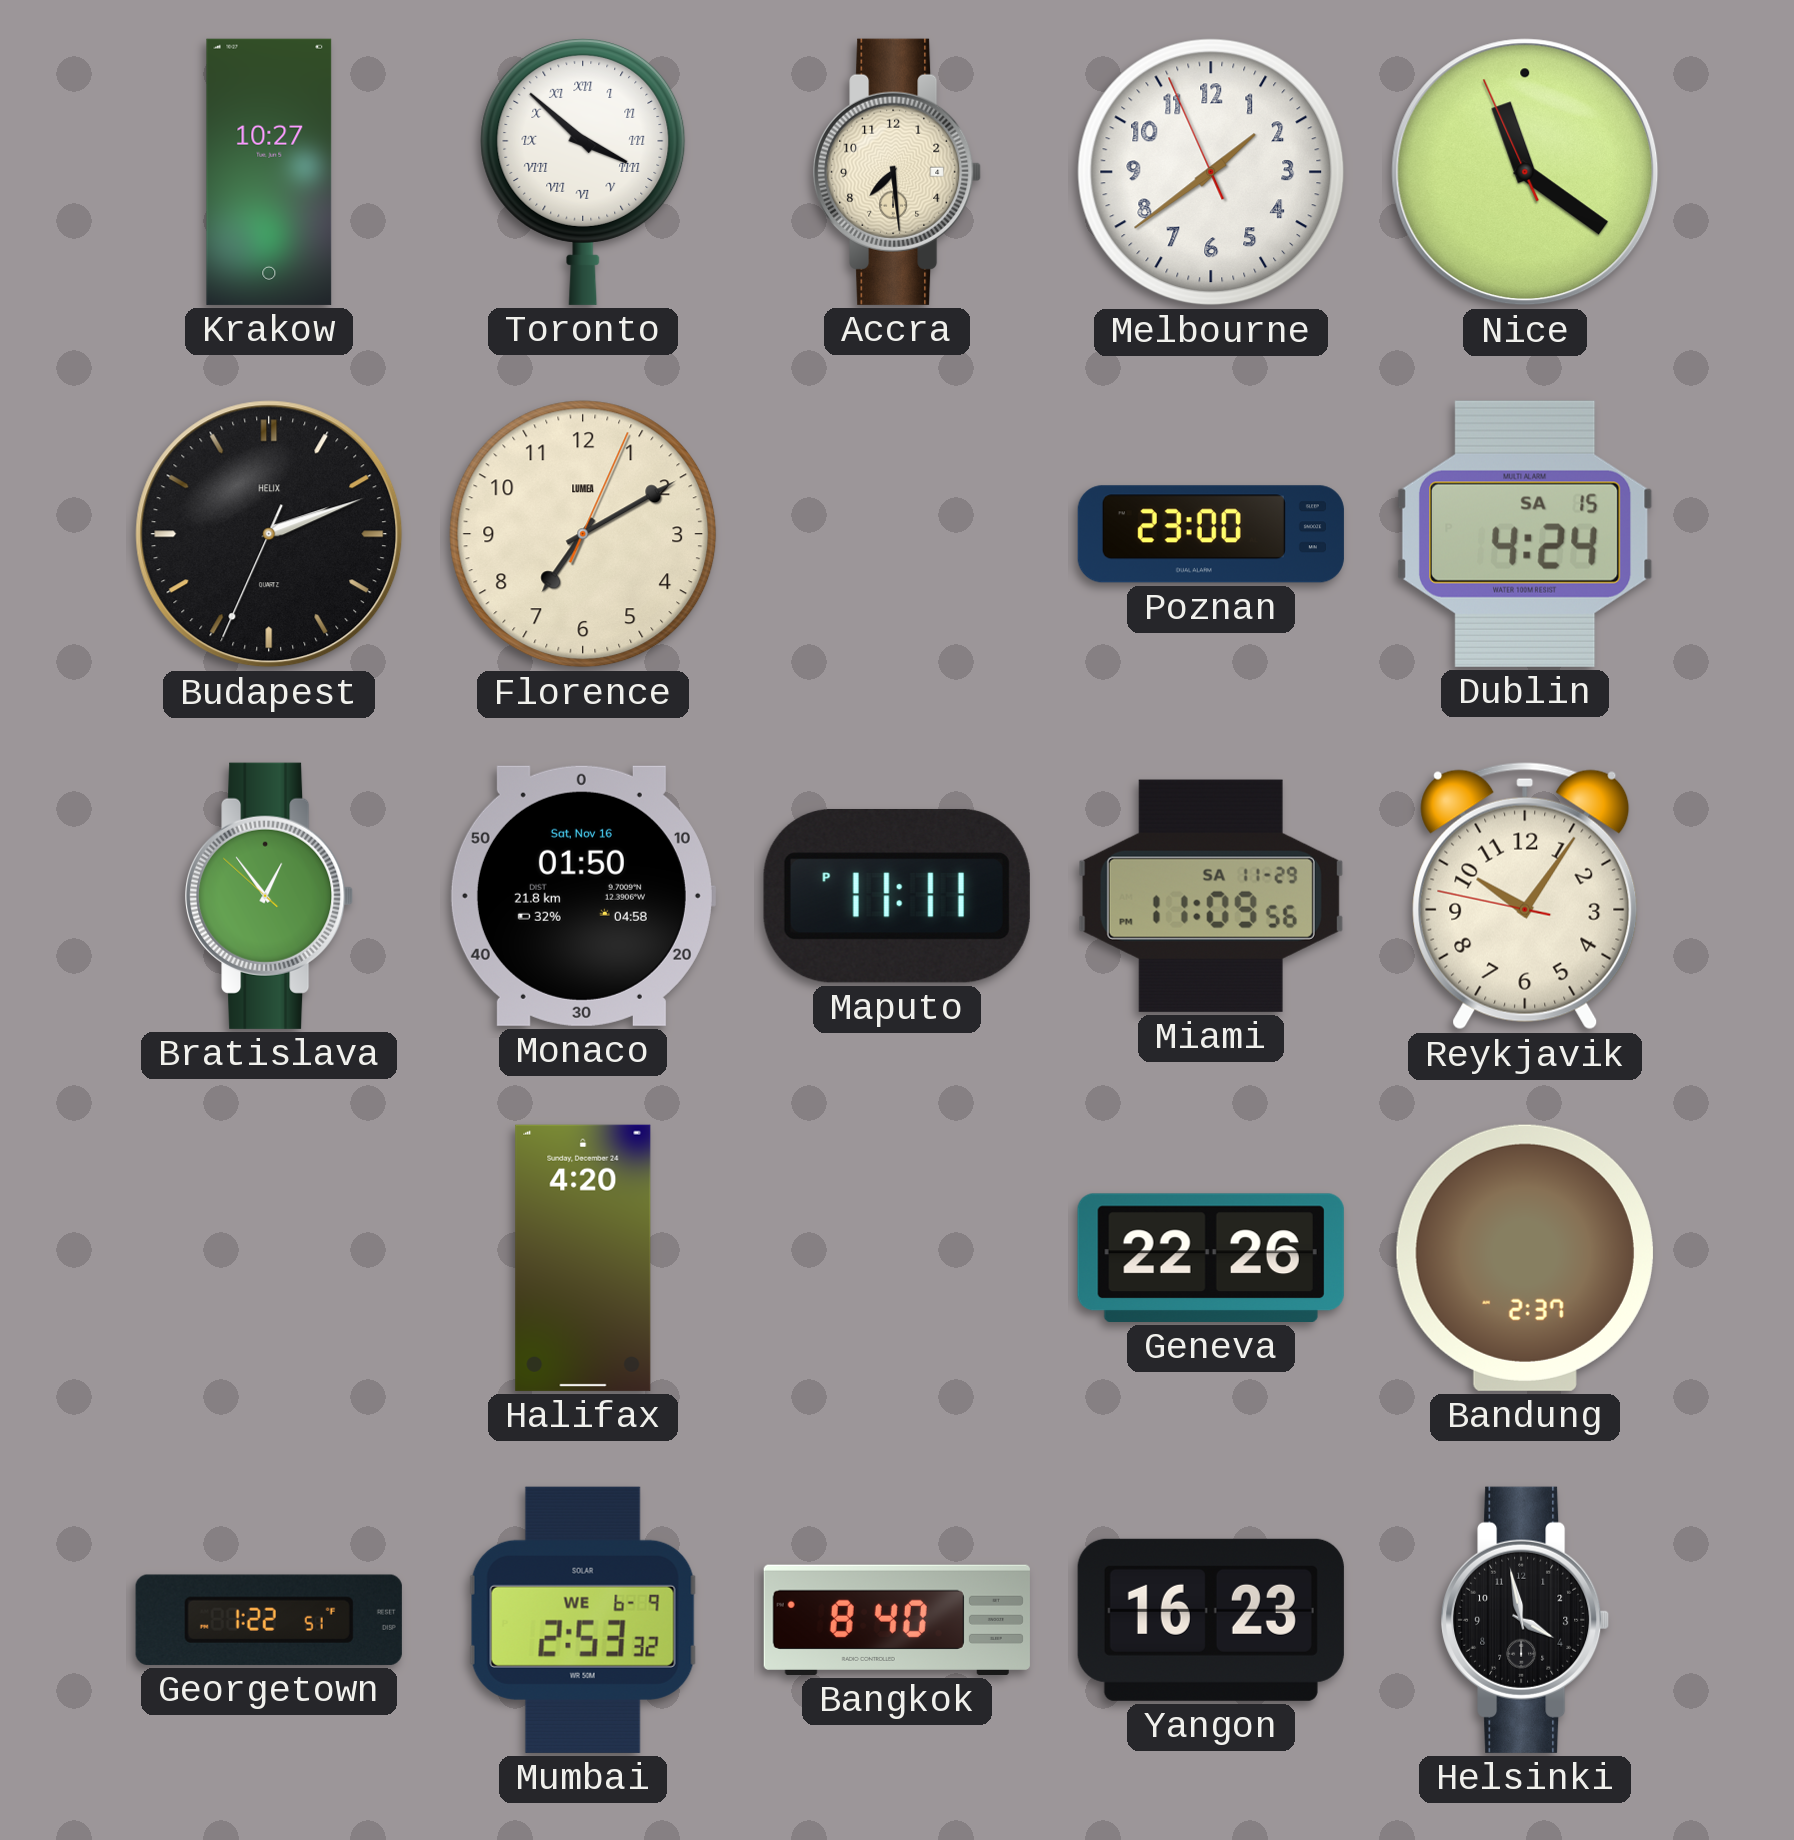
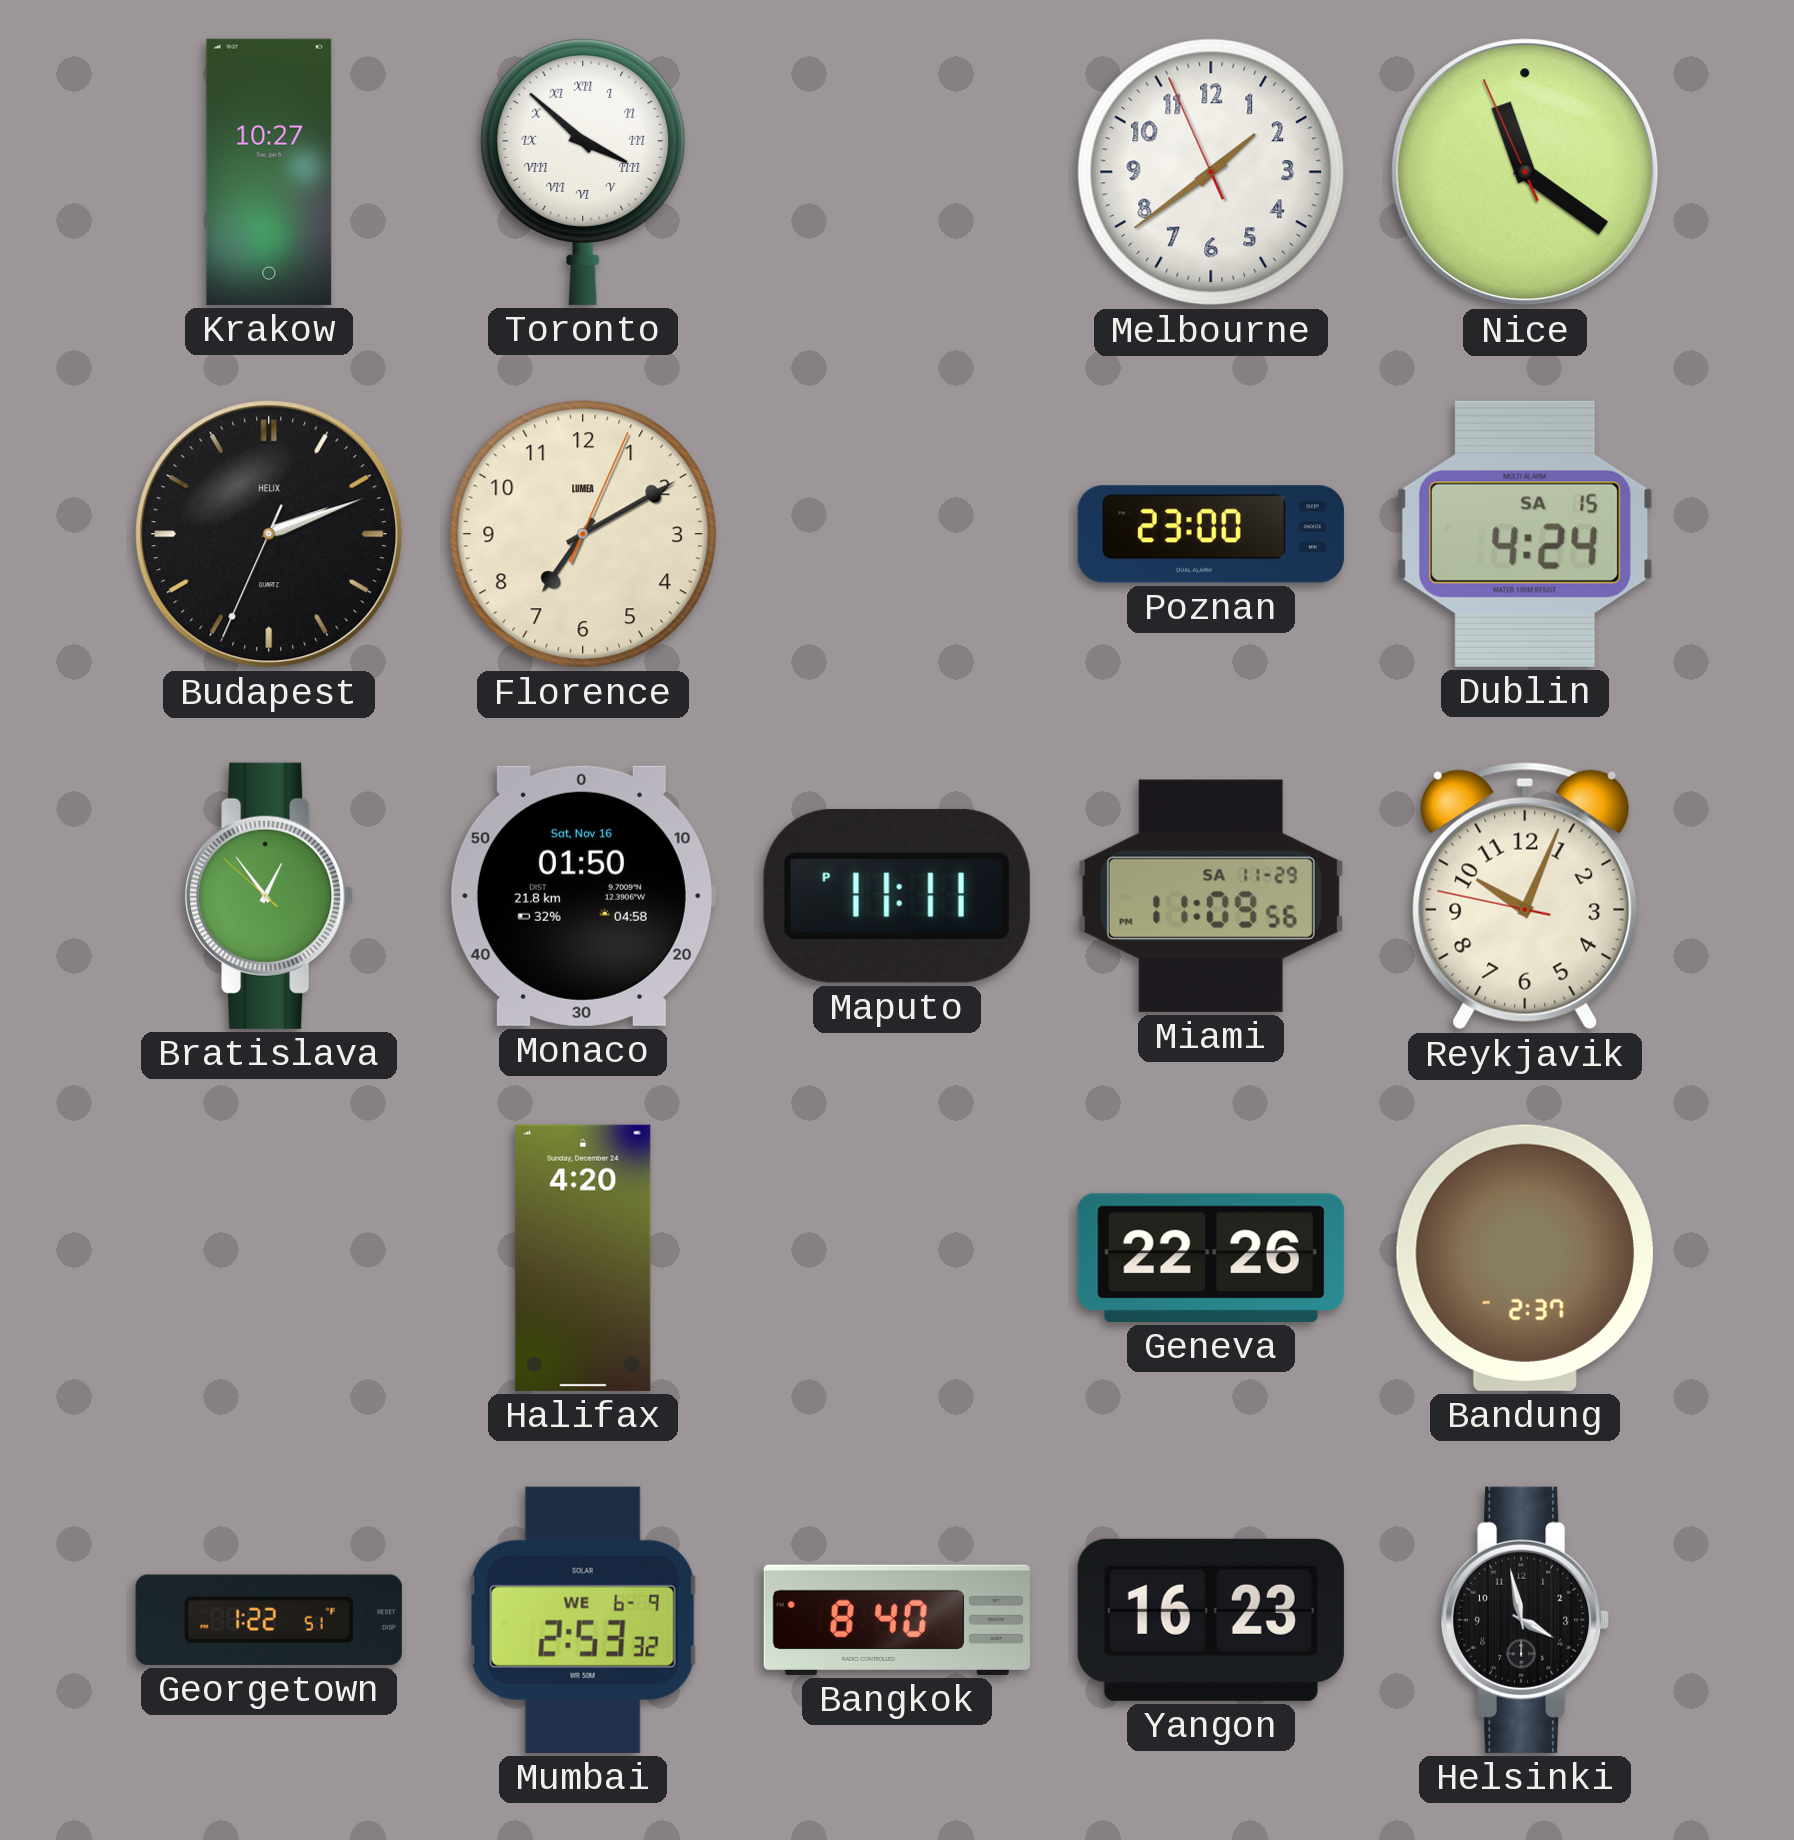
Accra: 7:29 -> none (897, 172)
Reykjavik: 10:05 -> 10:03 (1525, 896)
